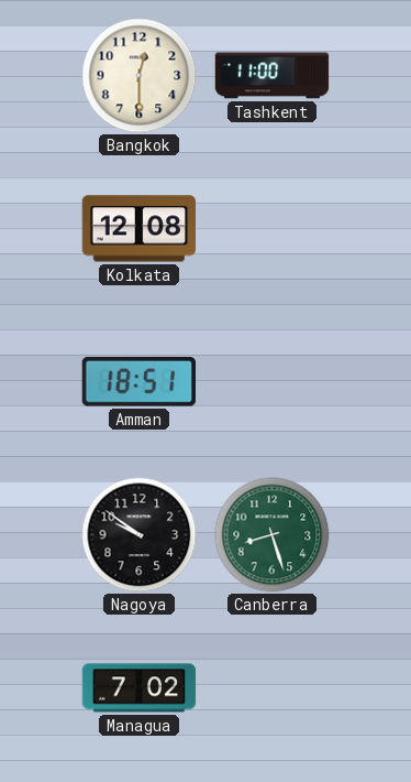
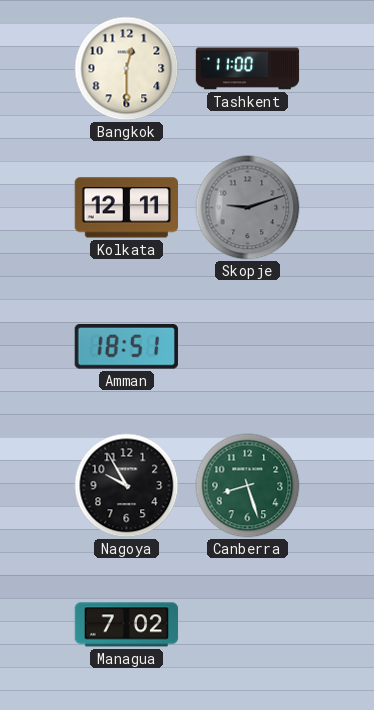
Kolkata: 12:08 -> 12:11 (127, 208)
Skopje: none -> 9:12 (248, 208)
Nagoya: 9:51 -> 9:55 (127, 486)
